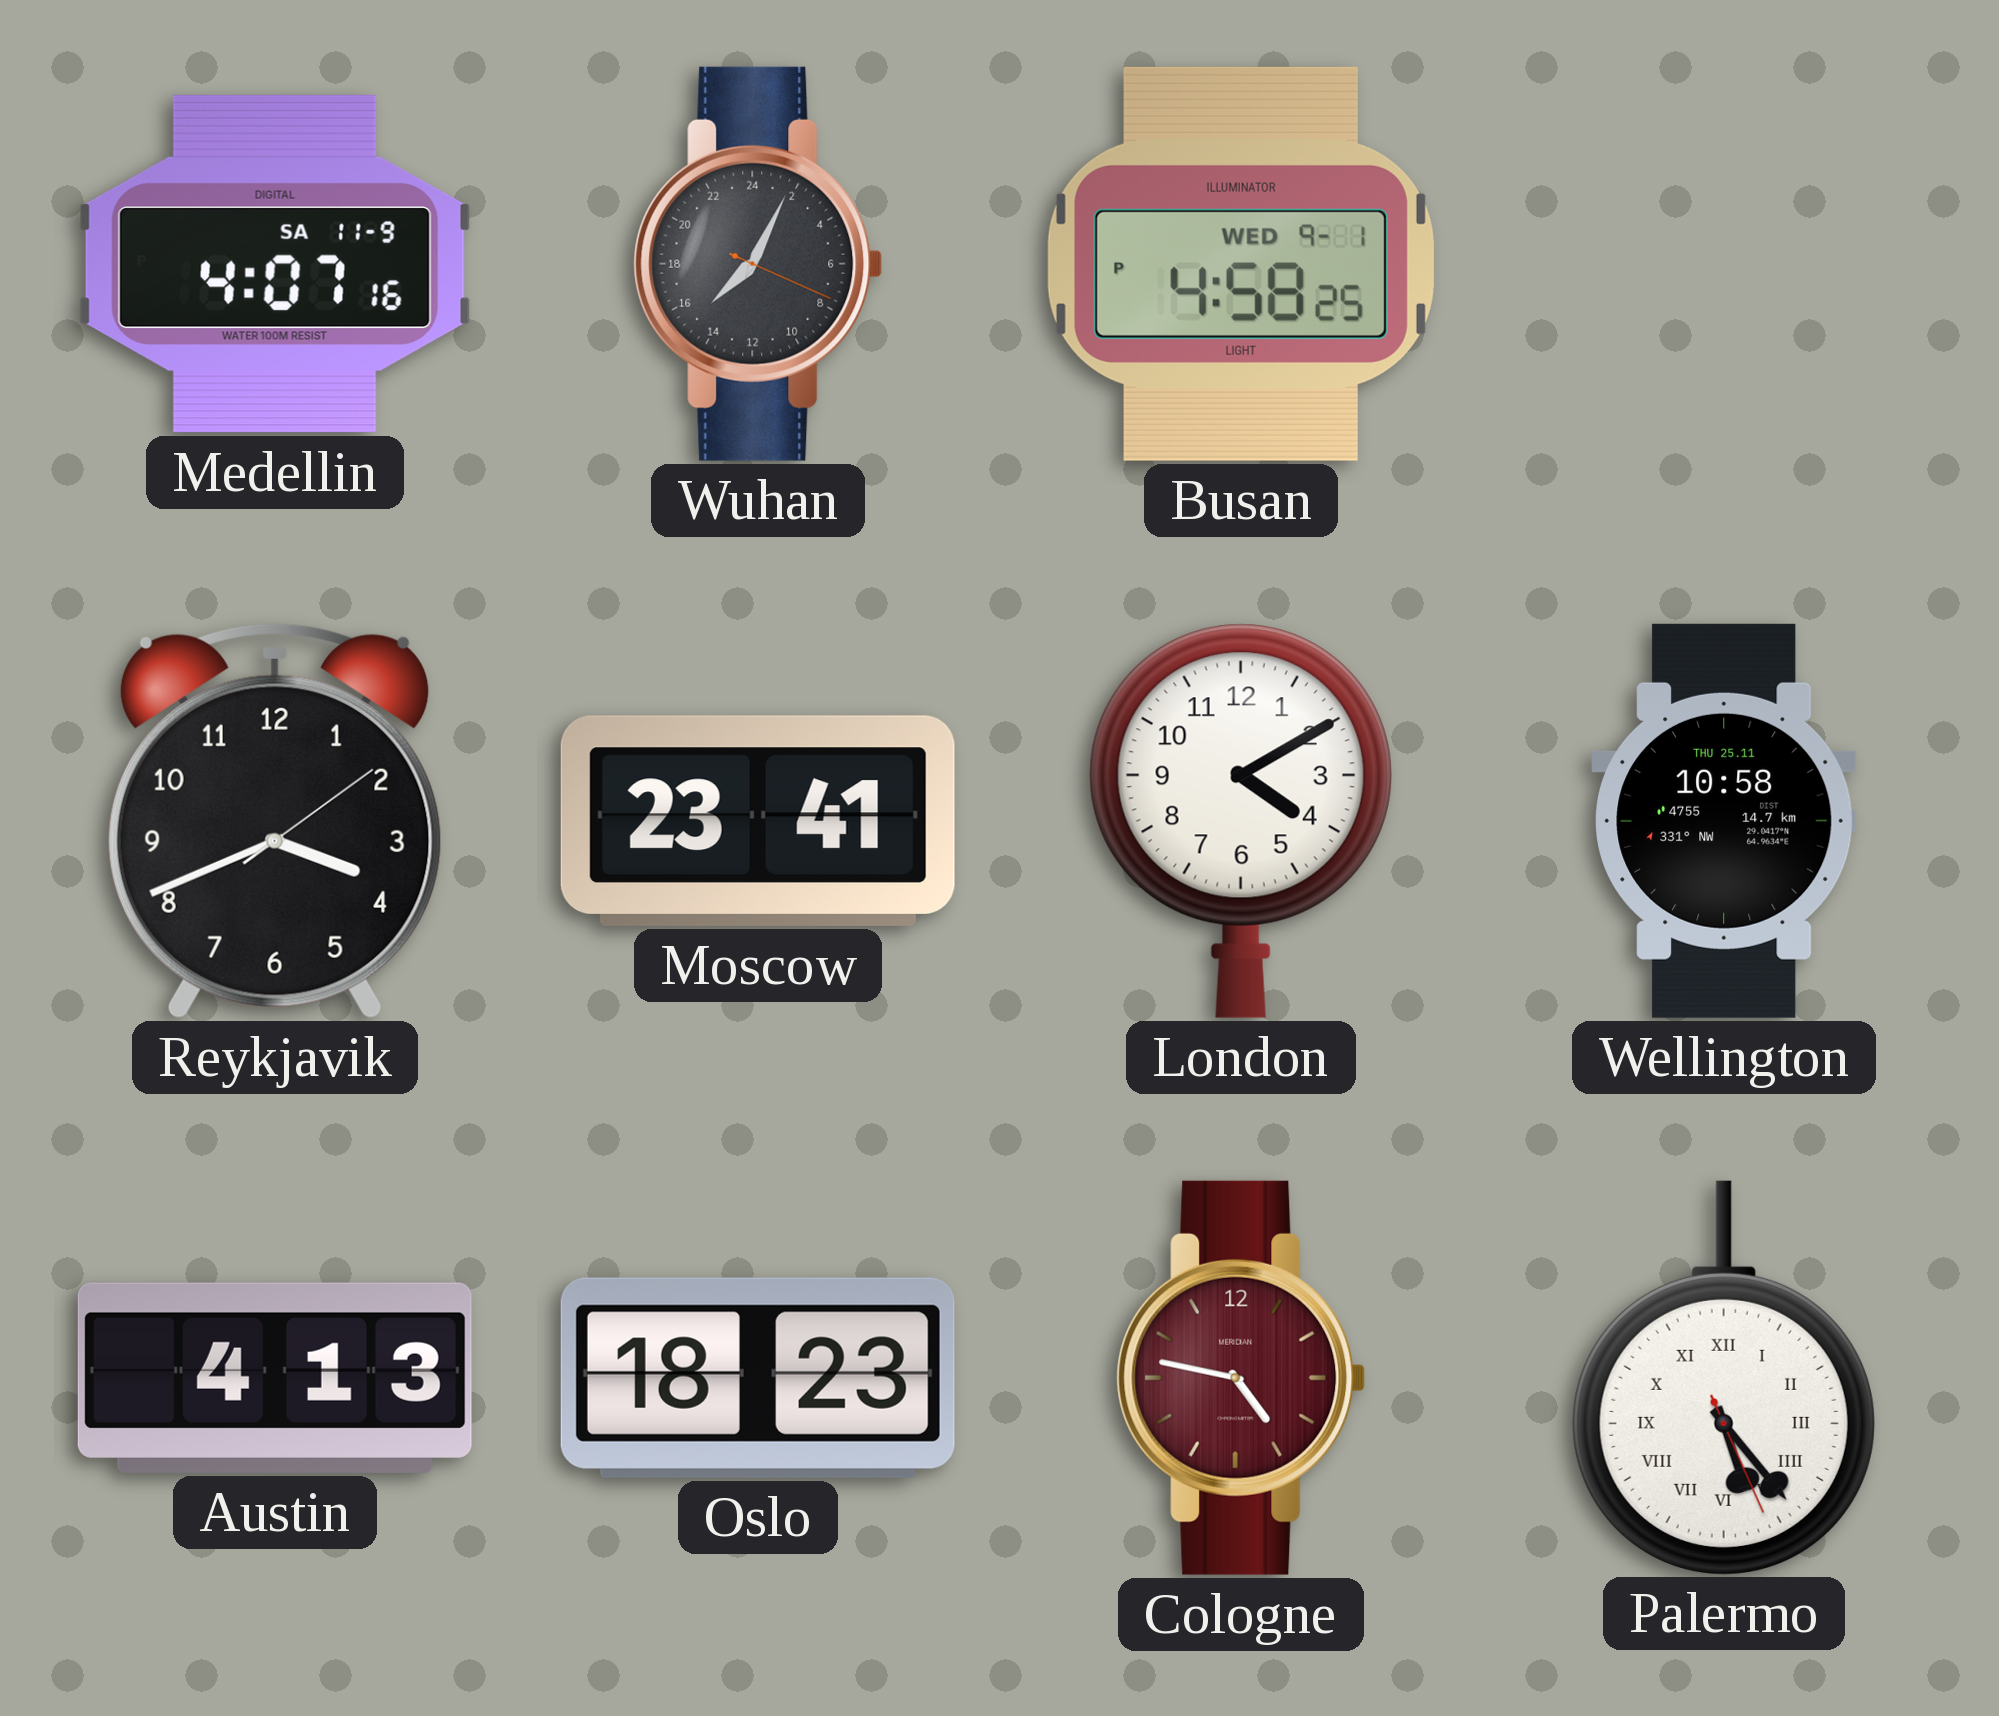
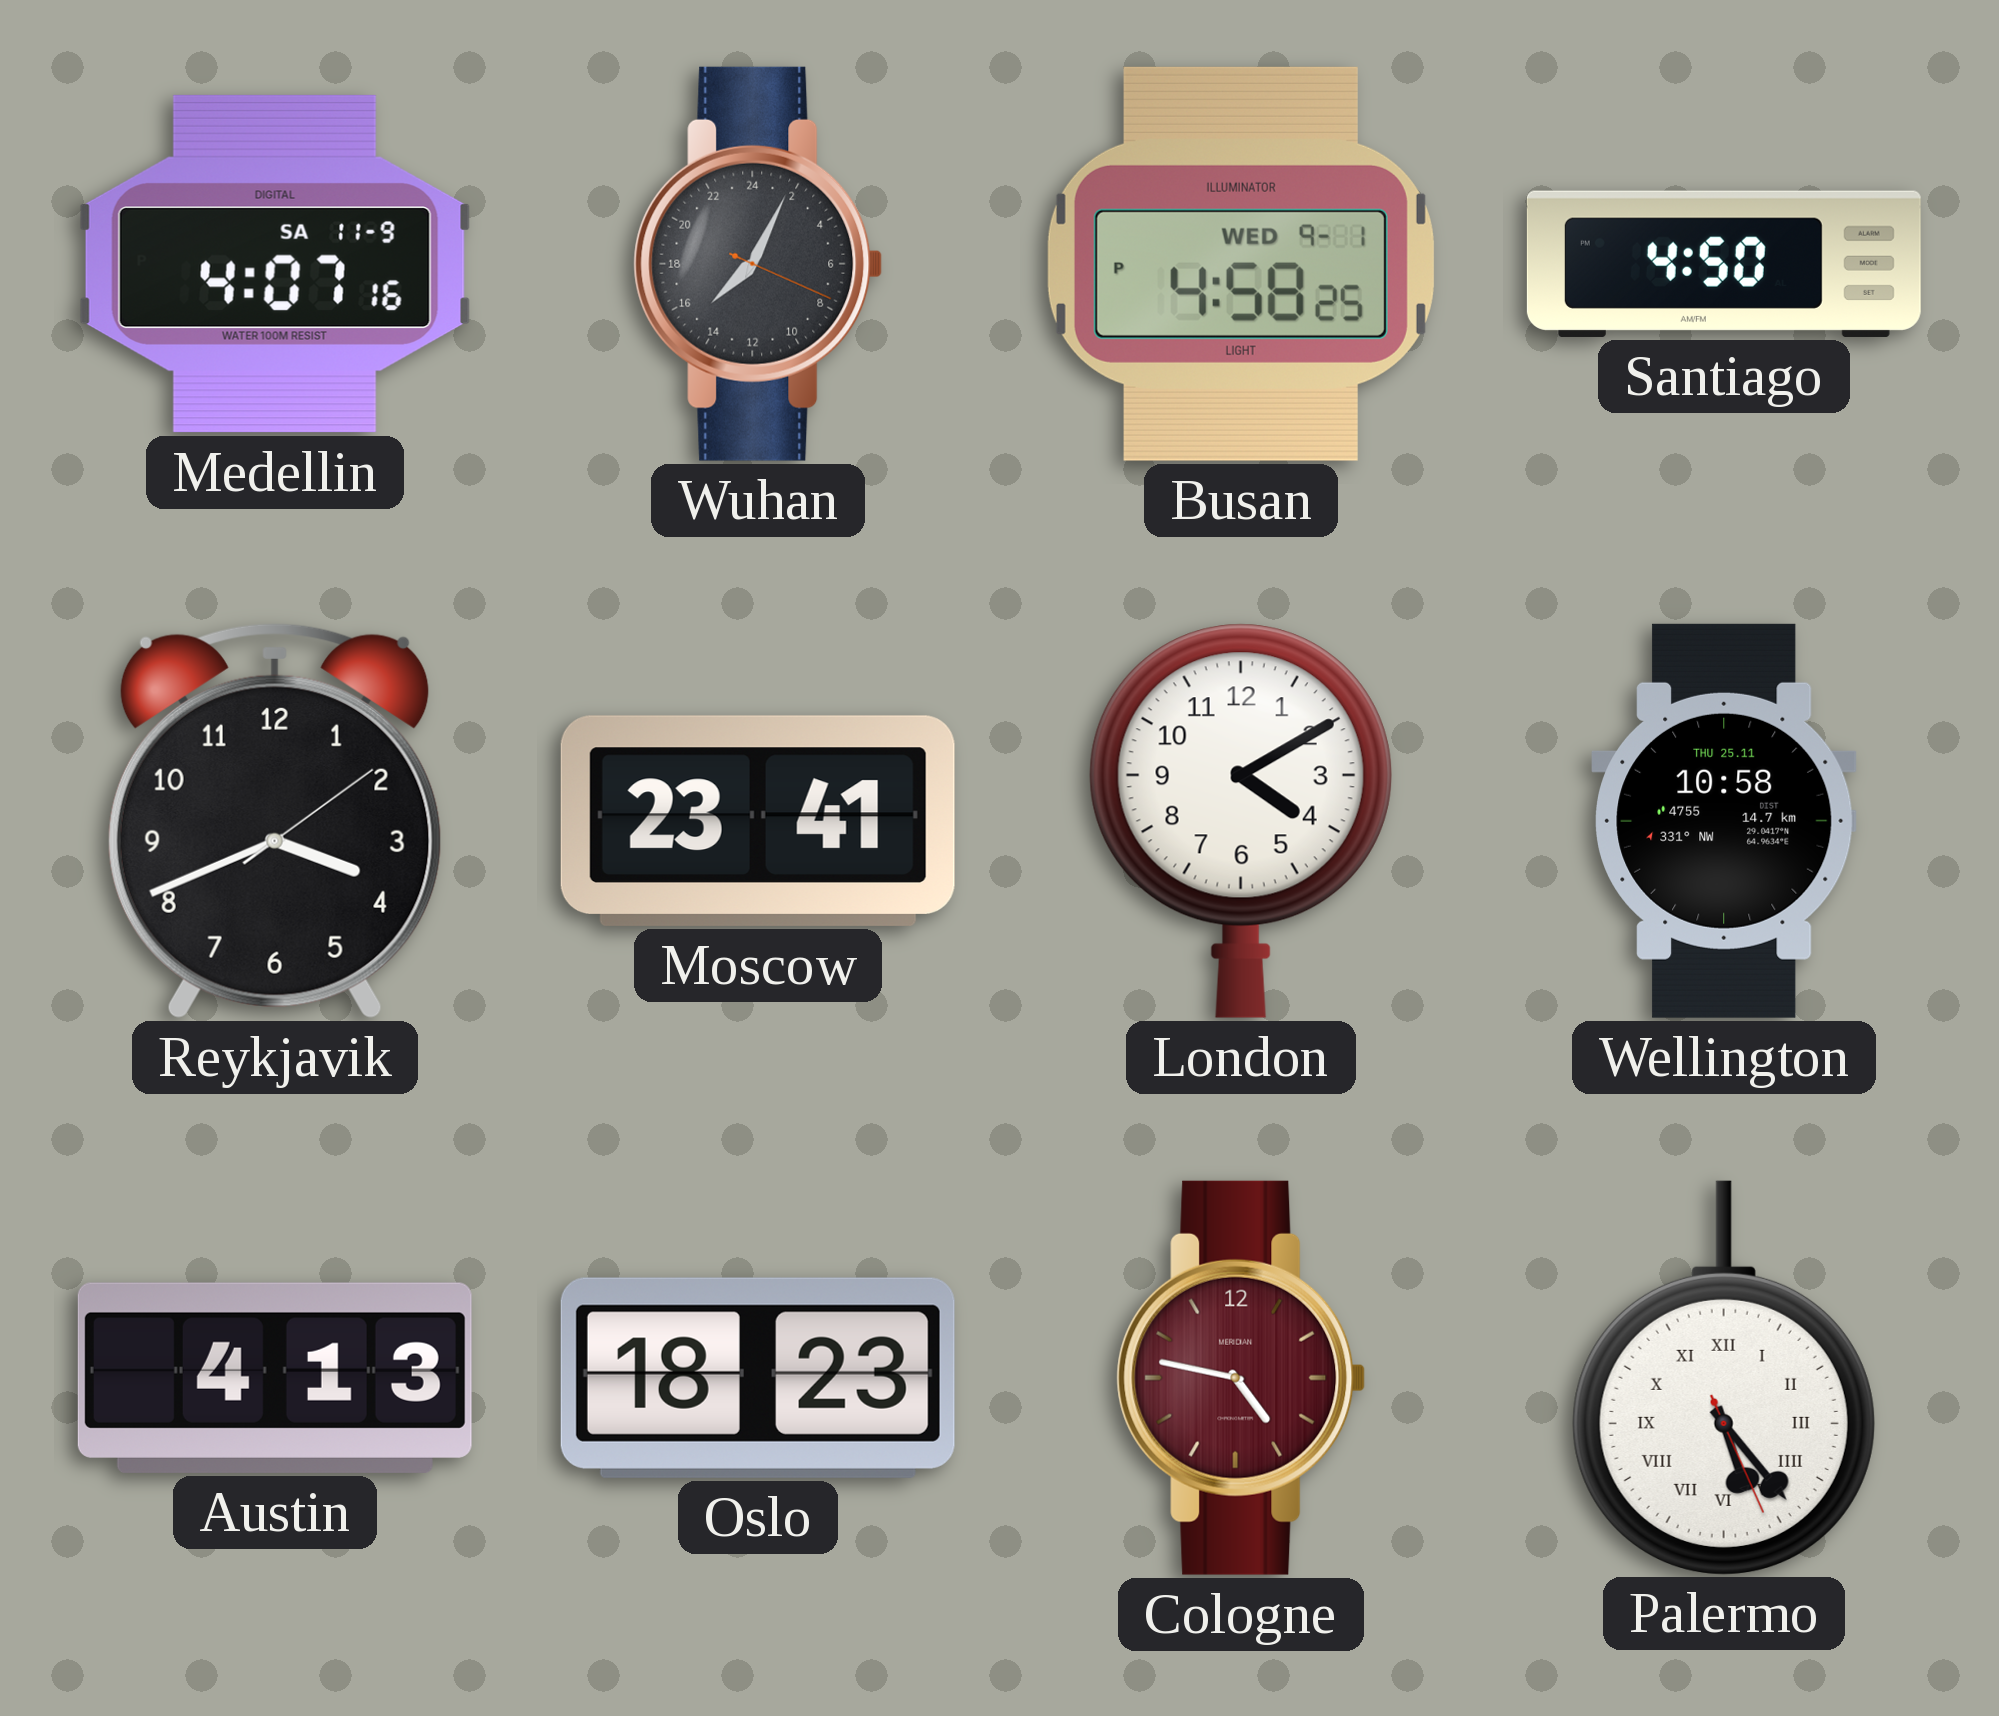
Santiago: none -> 4:50 (1724, 264)
